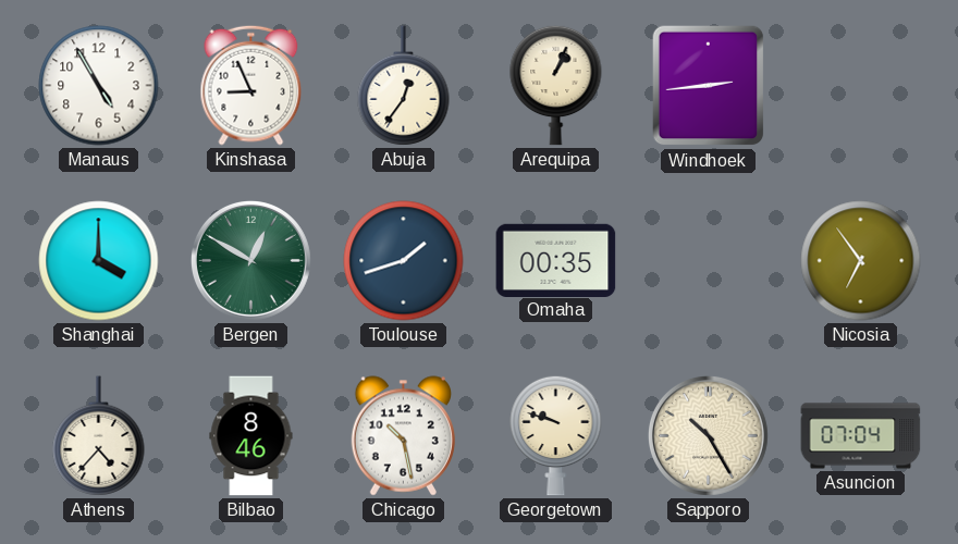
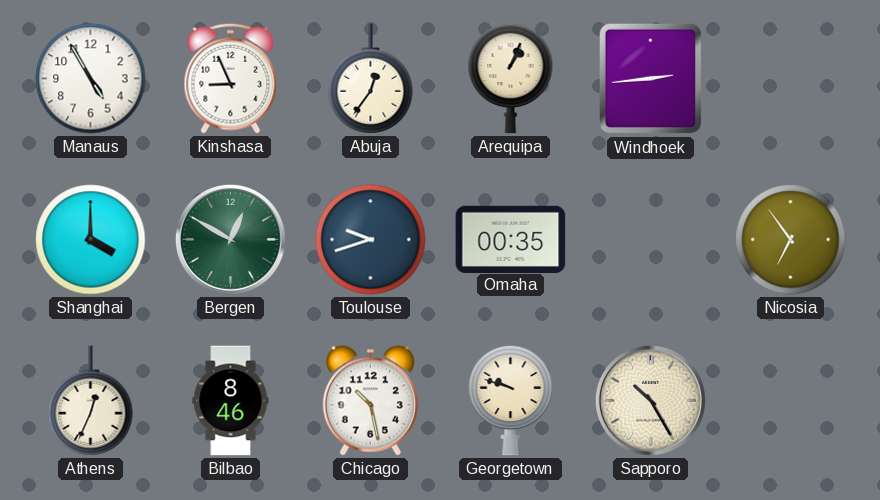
Toulouse: 1:42 -> 9:42 (371, 240)
Athens: 4:37 -> 12:34 (91, 401)
Asuncion: 07:04 -> none (861, 436)
